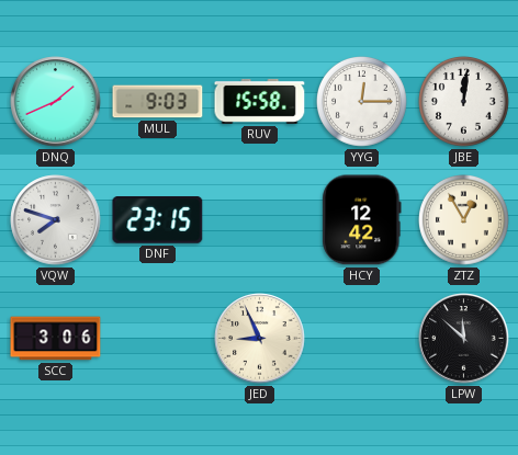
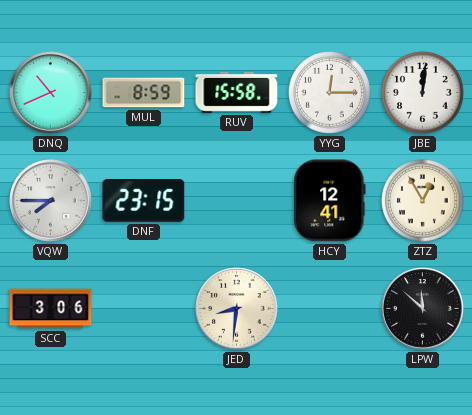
DNQ: 1:41 -> 10:41 (51, 93)
MUL: 9:03 -> 8:59 (144, 93)
VQW: 7:48 -> 7:45 (51, 201)
HCY: 12:42 -> 12:41 (330, 201)
JED: 8:56 -> 8:31 (237, 309)
